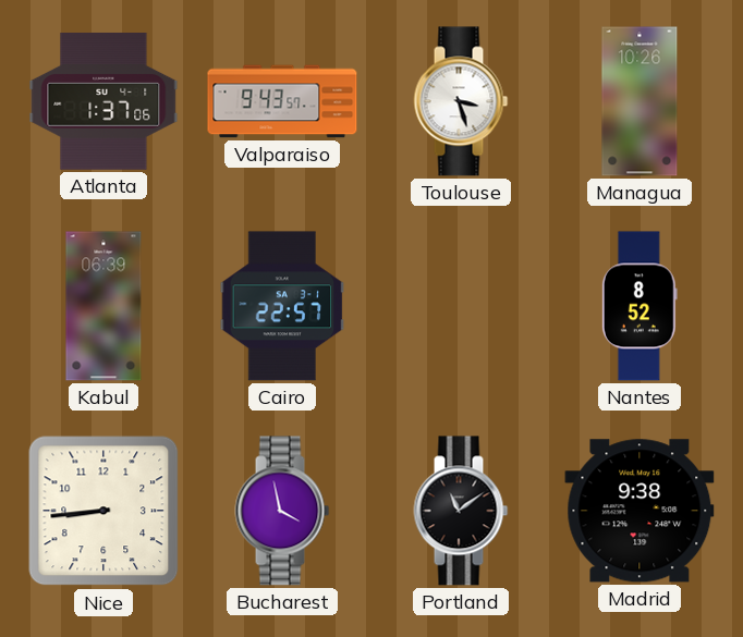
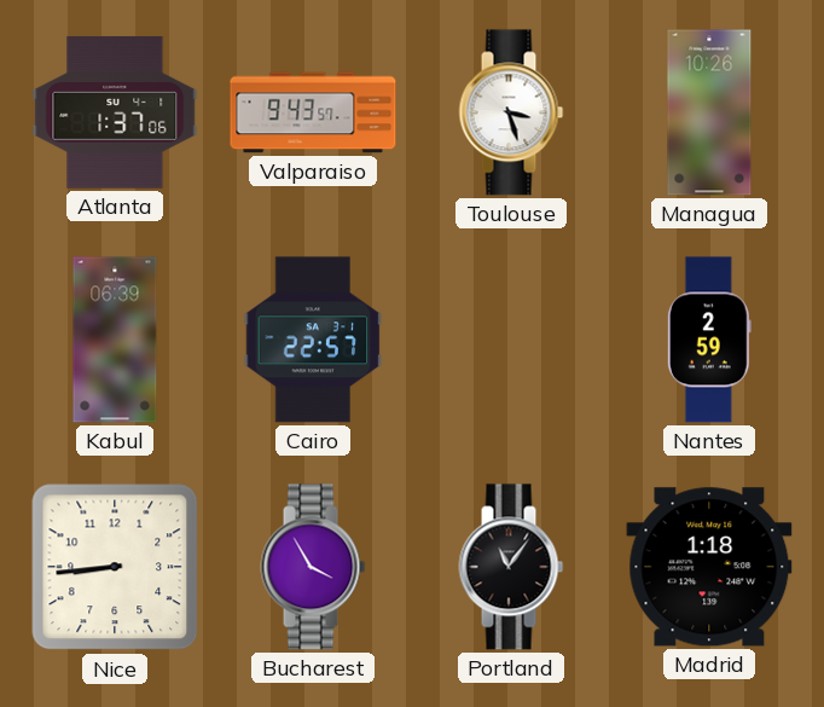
Nantes: 8:52 -> 2:59 (709, 340)
Bucharest: 3:58 -> 3:55 (313, 567)
Portland: 11:09 -> 11:06 (511, 567)
Madrid: 9:38 -> 1:18 (709, 567)
